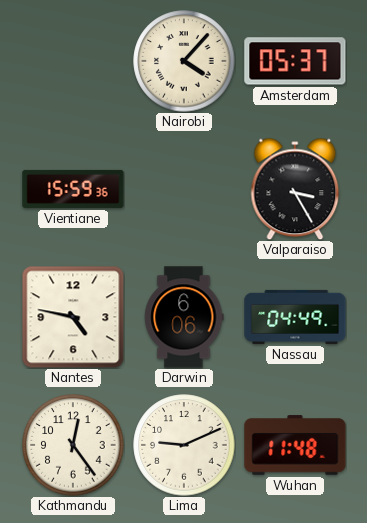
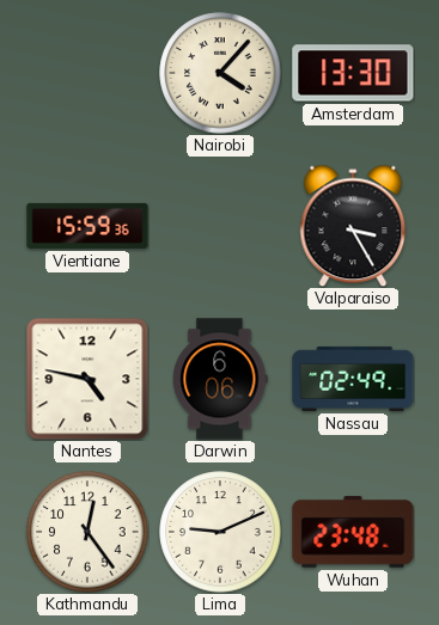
Amsterdam: 05:37 -> 13:30 (353, 73)
Nassau: 04:49 -> 02:49 (353, 379)
Wuhan: 11:48 -> 23:48 (353, 532)
